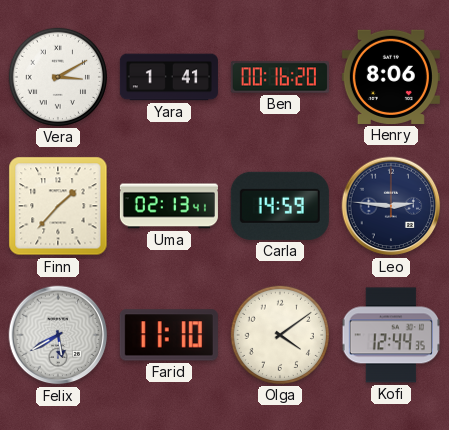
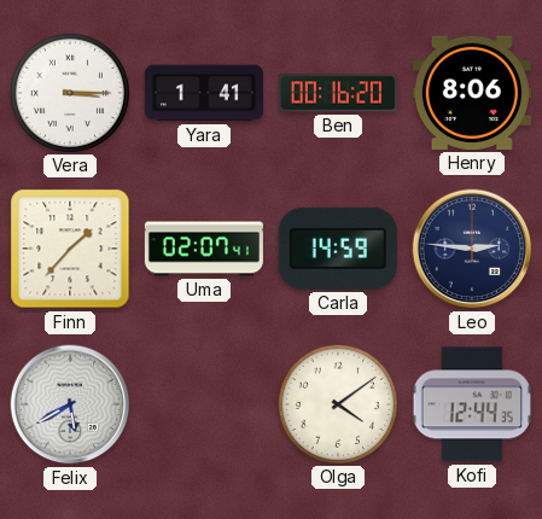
Vera: 3:10 -> 3:15 (70, 93)
Uma: 02:13 -> 02:07 (204, 249)
Farid: 11:10 -> none (169, 335)
